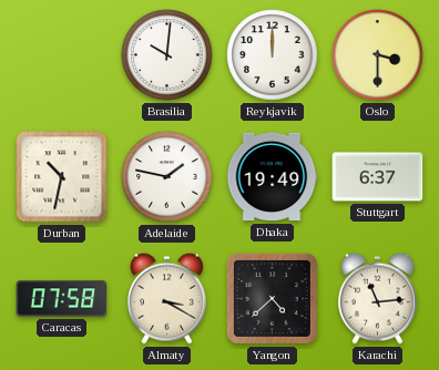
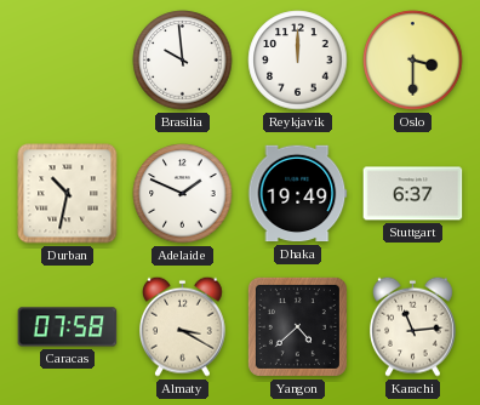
Brasilia: 10:01 -> 9:59 (183, 61)
Adelaide: 1:47 -> 1:49 (183, 194)
